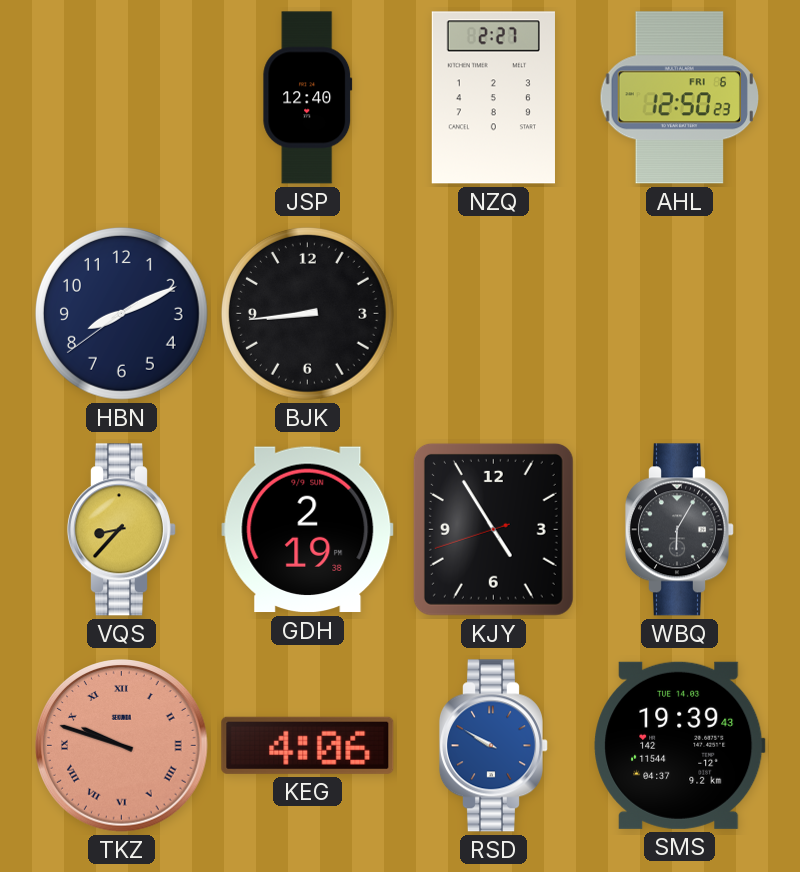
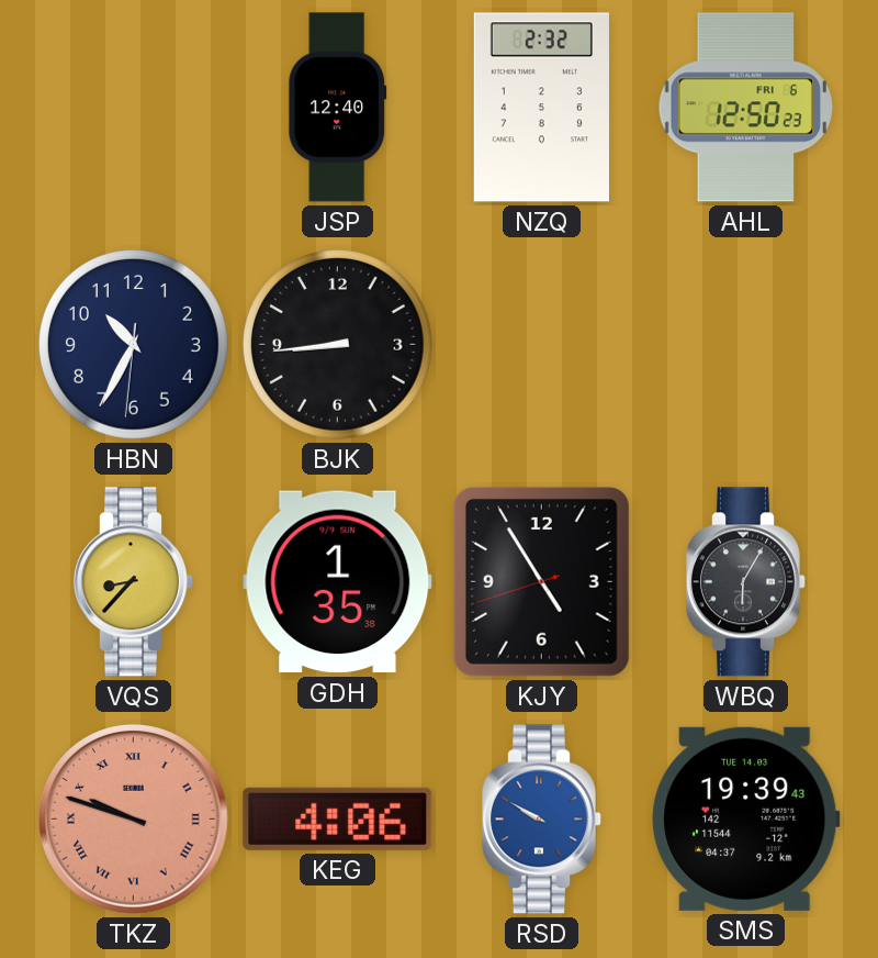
NZQ: 2:27 -> 2:32 (541, 108)
HBN: 8:10 -> 10:34 (133, 344)
GDH: 2:19 -> 1:35 (338, 582)
